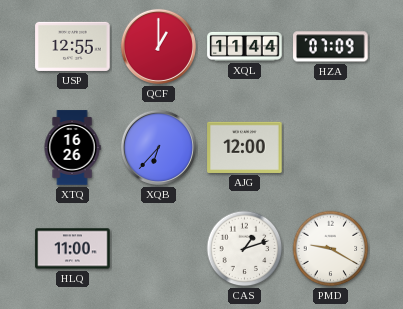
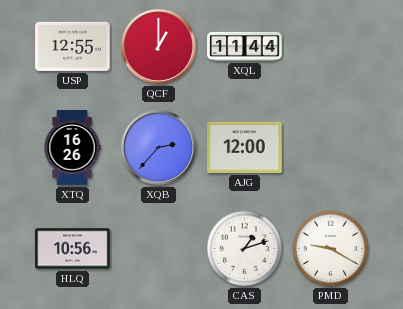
HZA: 07:09 -> none (331, 47)
XQB: 6:37 -> 2:37 (158, 147)
HLQ: 11:00 -> 10:56 (73, 249)
